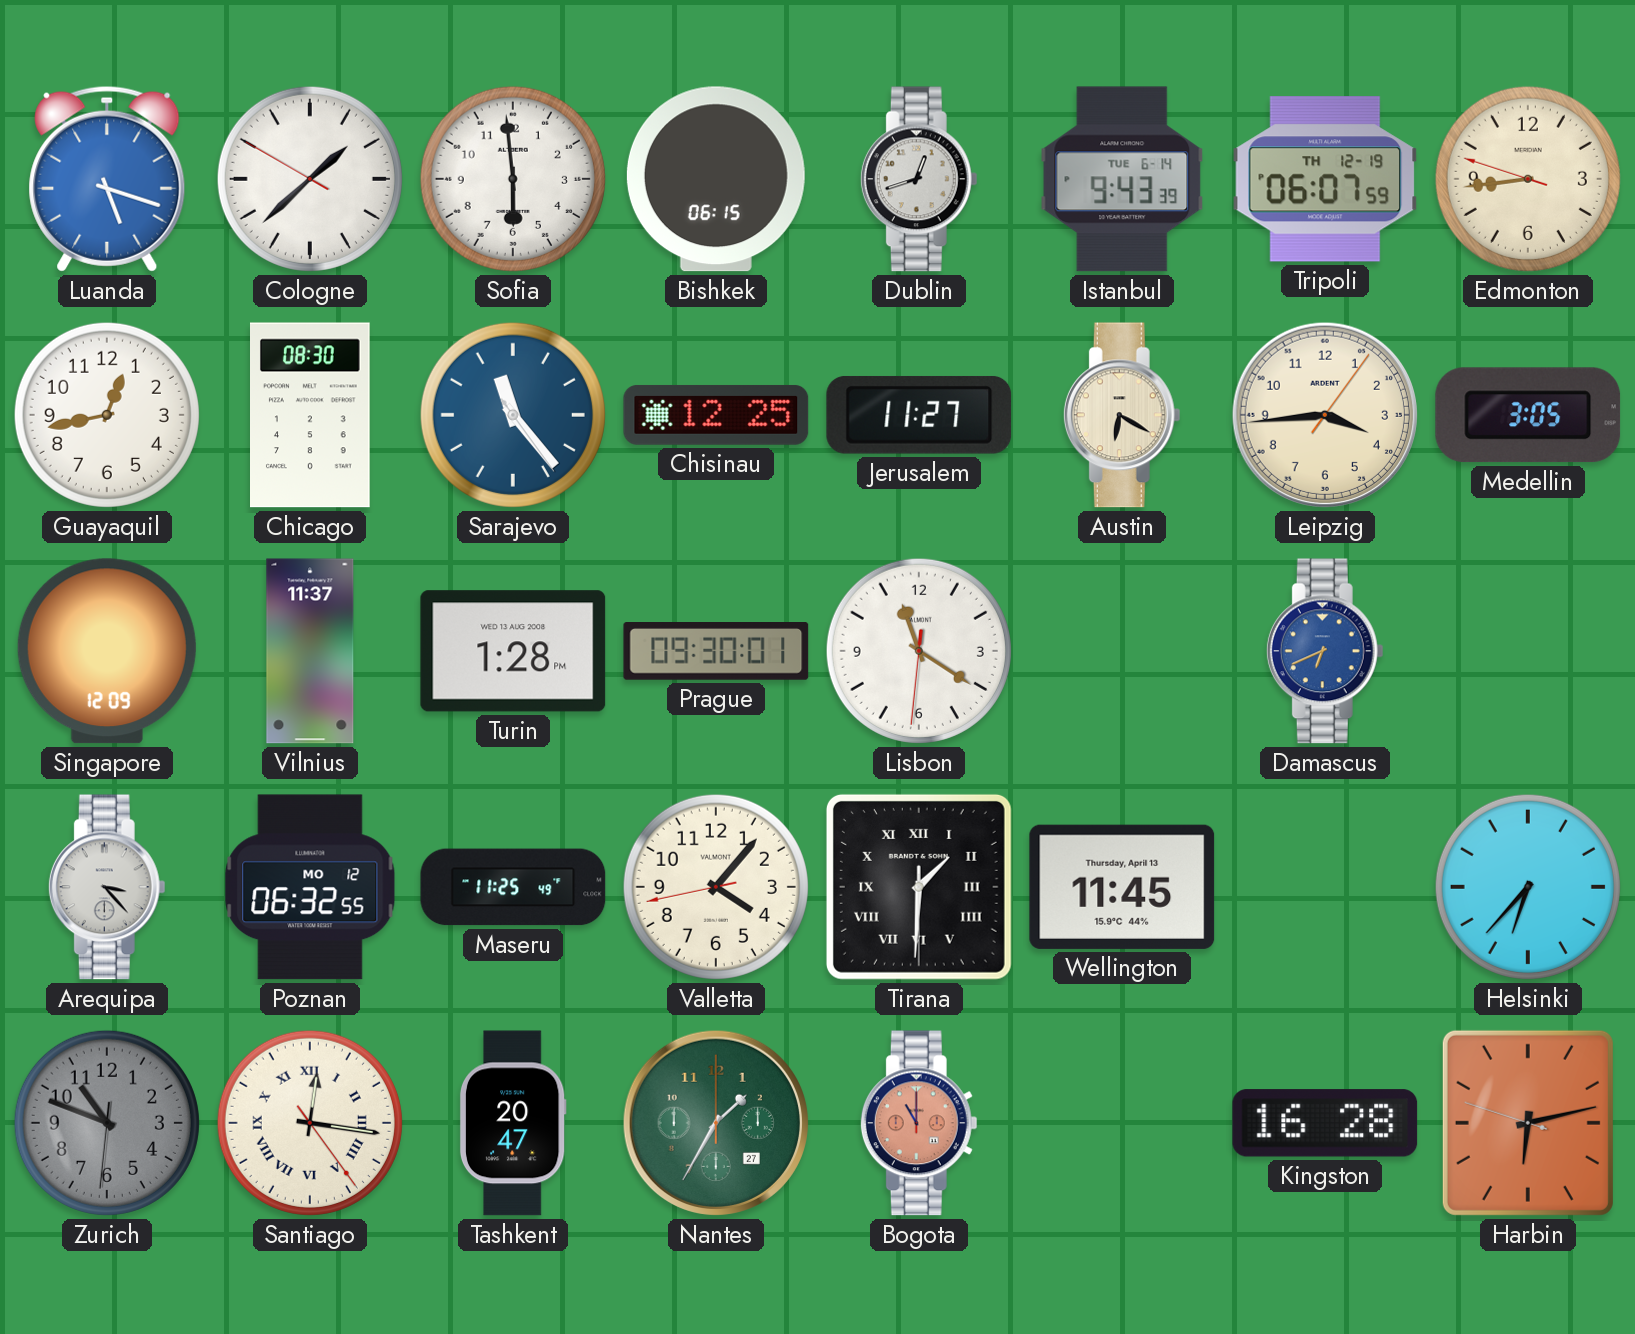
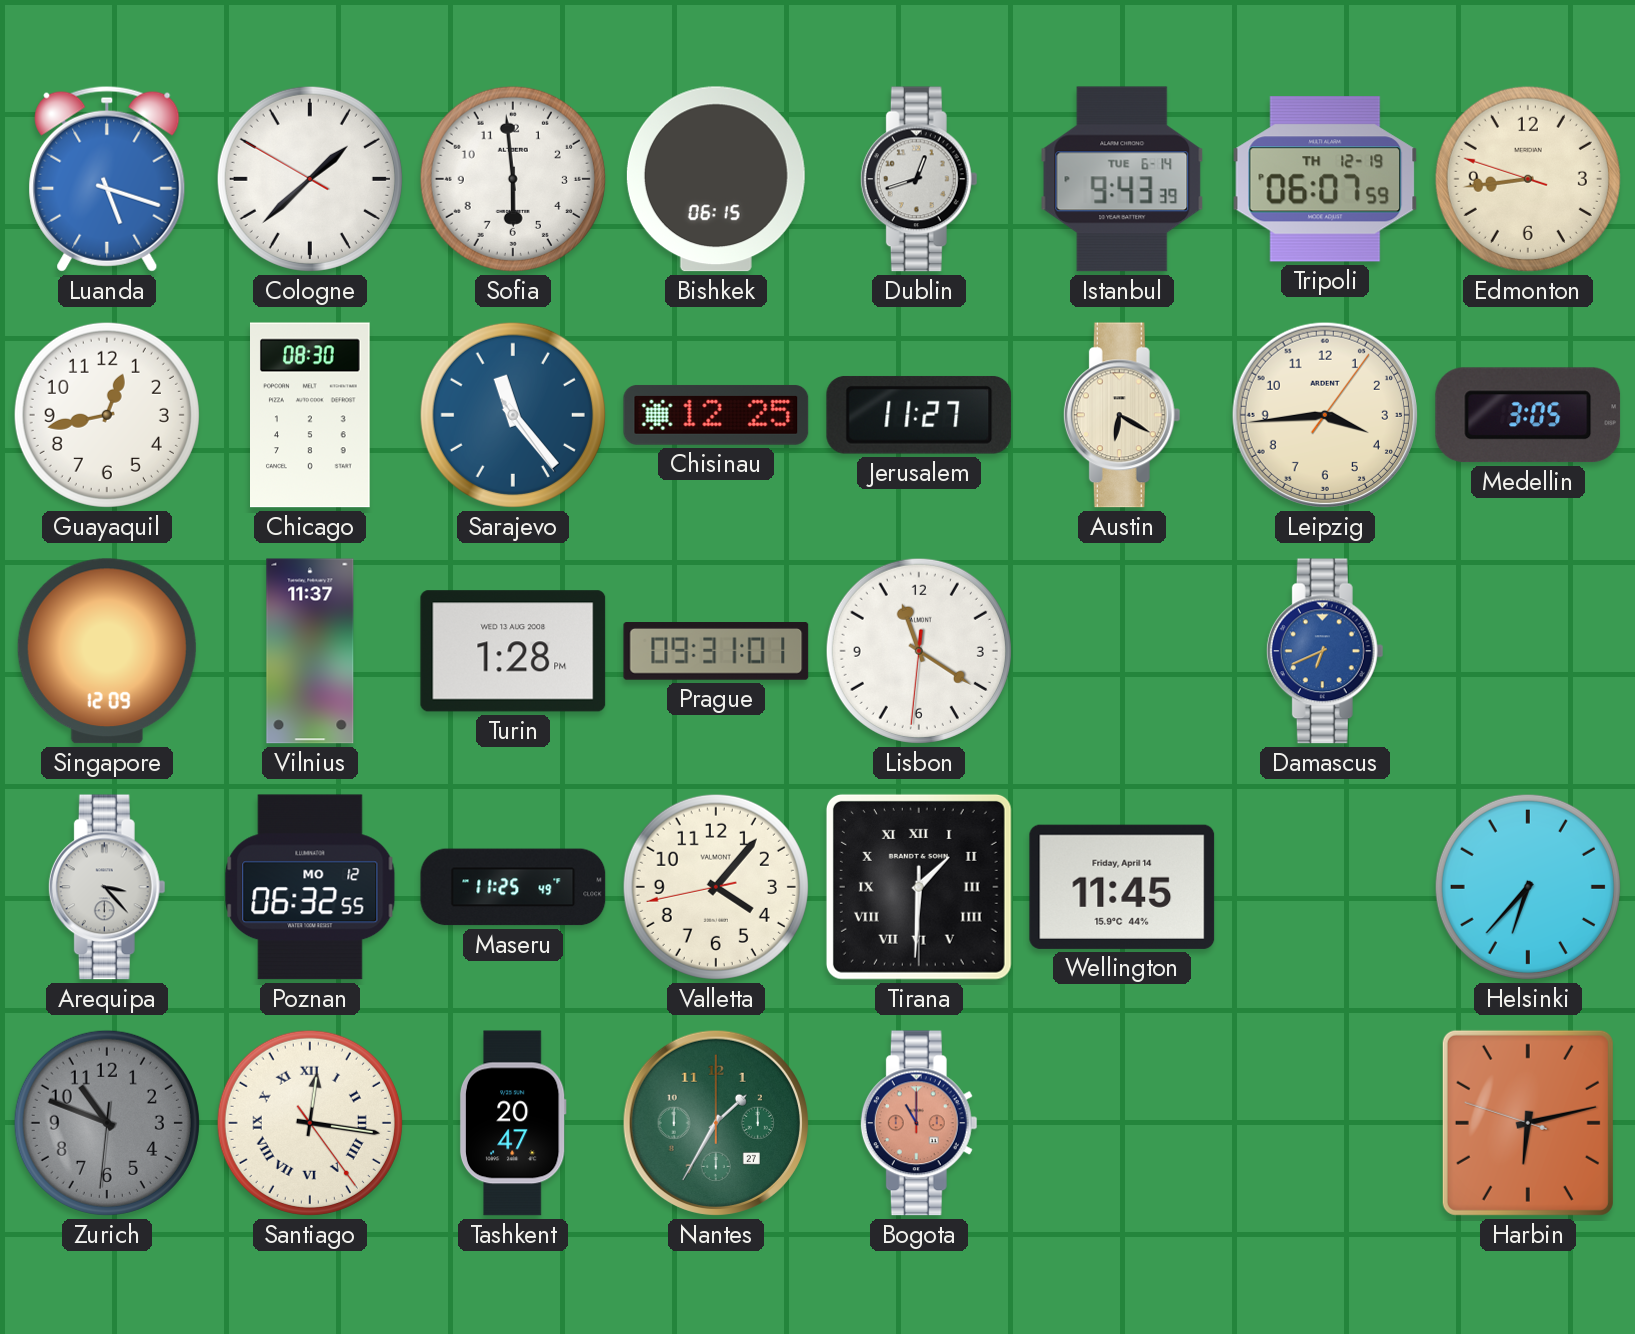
Prague: 09:30 -> 09:31 (716, 652)
Wellington date: Thursday, April 13 -> Friday, April 14 (1122, 887)
Kingston: 16:28 -> none (1325, 1123)
